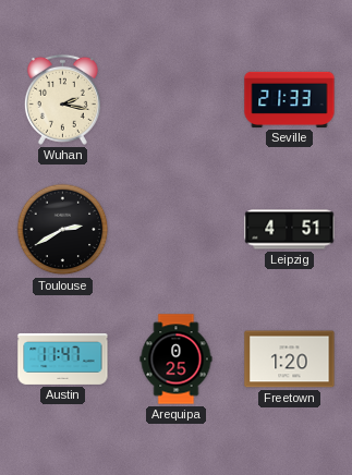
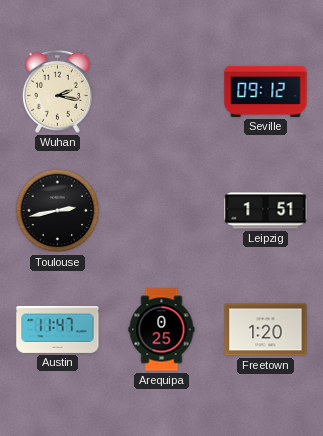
Seville: 21:33 -> 09:12 (266, 91)
Toulouse: 2:40 -> 2:43 (58, 211)
Leipzig: 4:51 -> 1:51 (266, 211)
